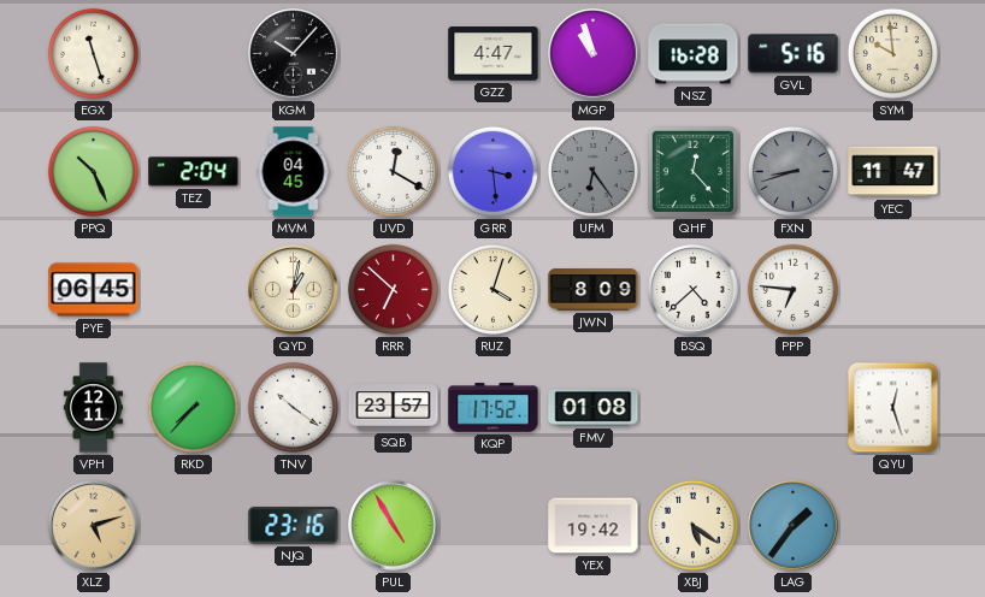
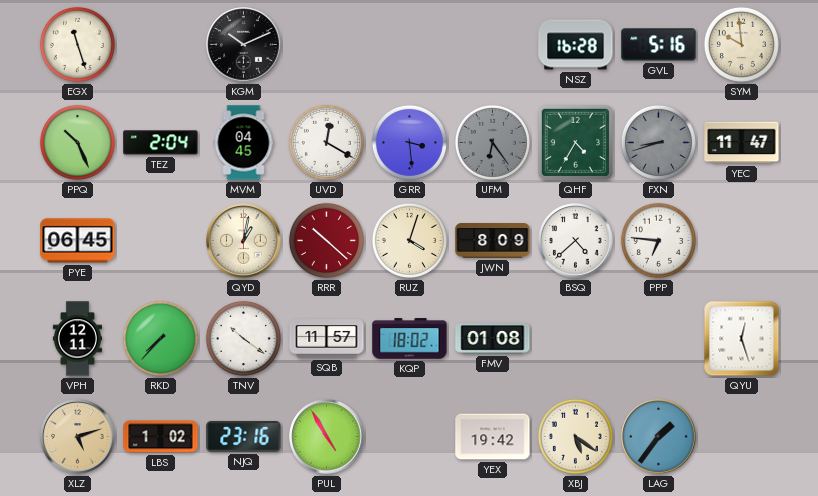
KGM: 10:07 -> 10:11 (244, 45)
GZZ: 4:47 -> none (494, 54)
MGP: 10:57 -> none (594, 54)
QHF: 12:23 -> 4:35 (575, 142)
RRR: 6:52 -> 10:22 (326, 240)
SQB: 23:57 -> 11:57 (327, 339)
KQP: 17:52 -> 18:02 (410, 339)
LBS: none -> 1:02 (161, 437)
